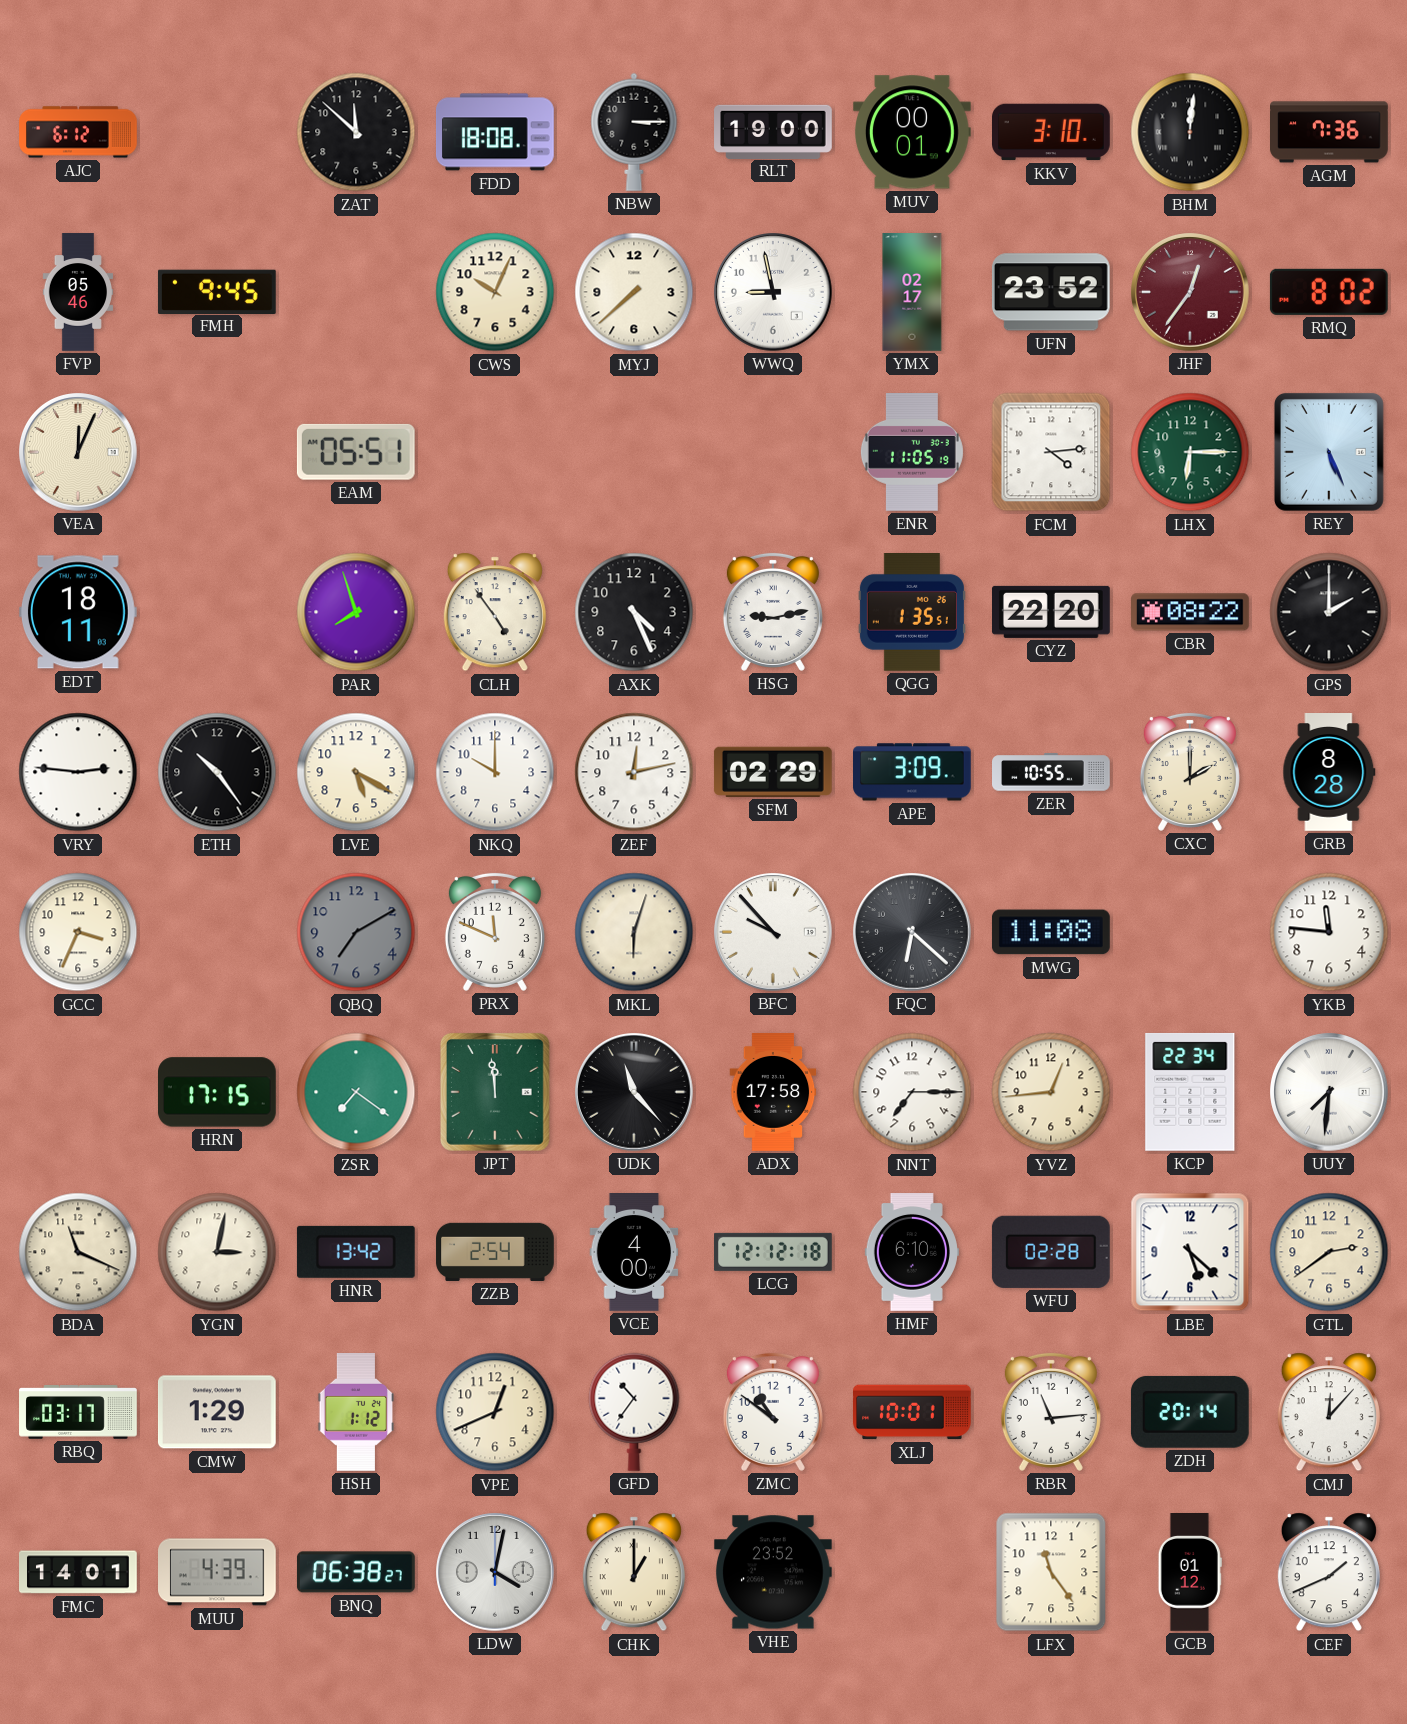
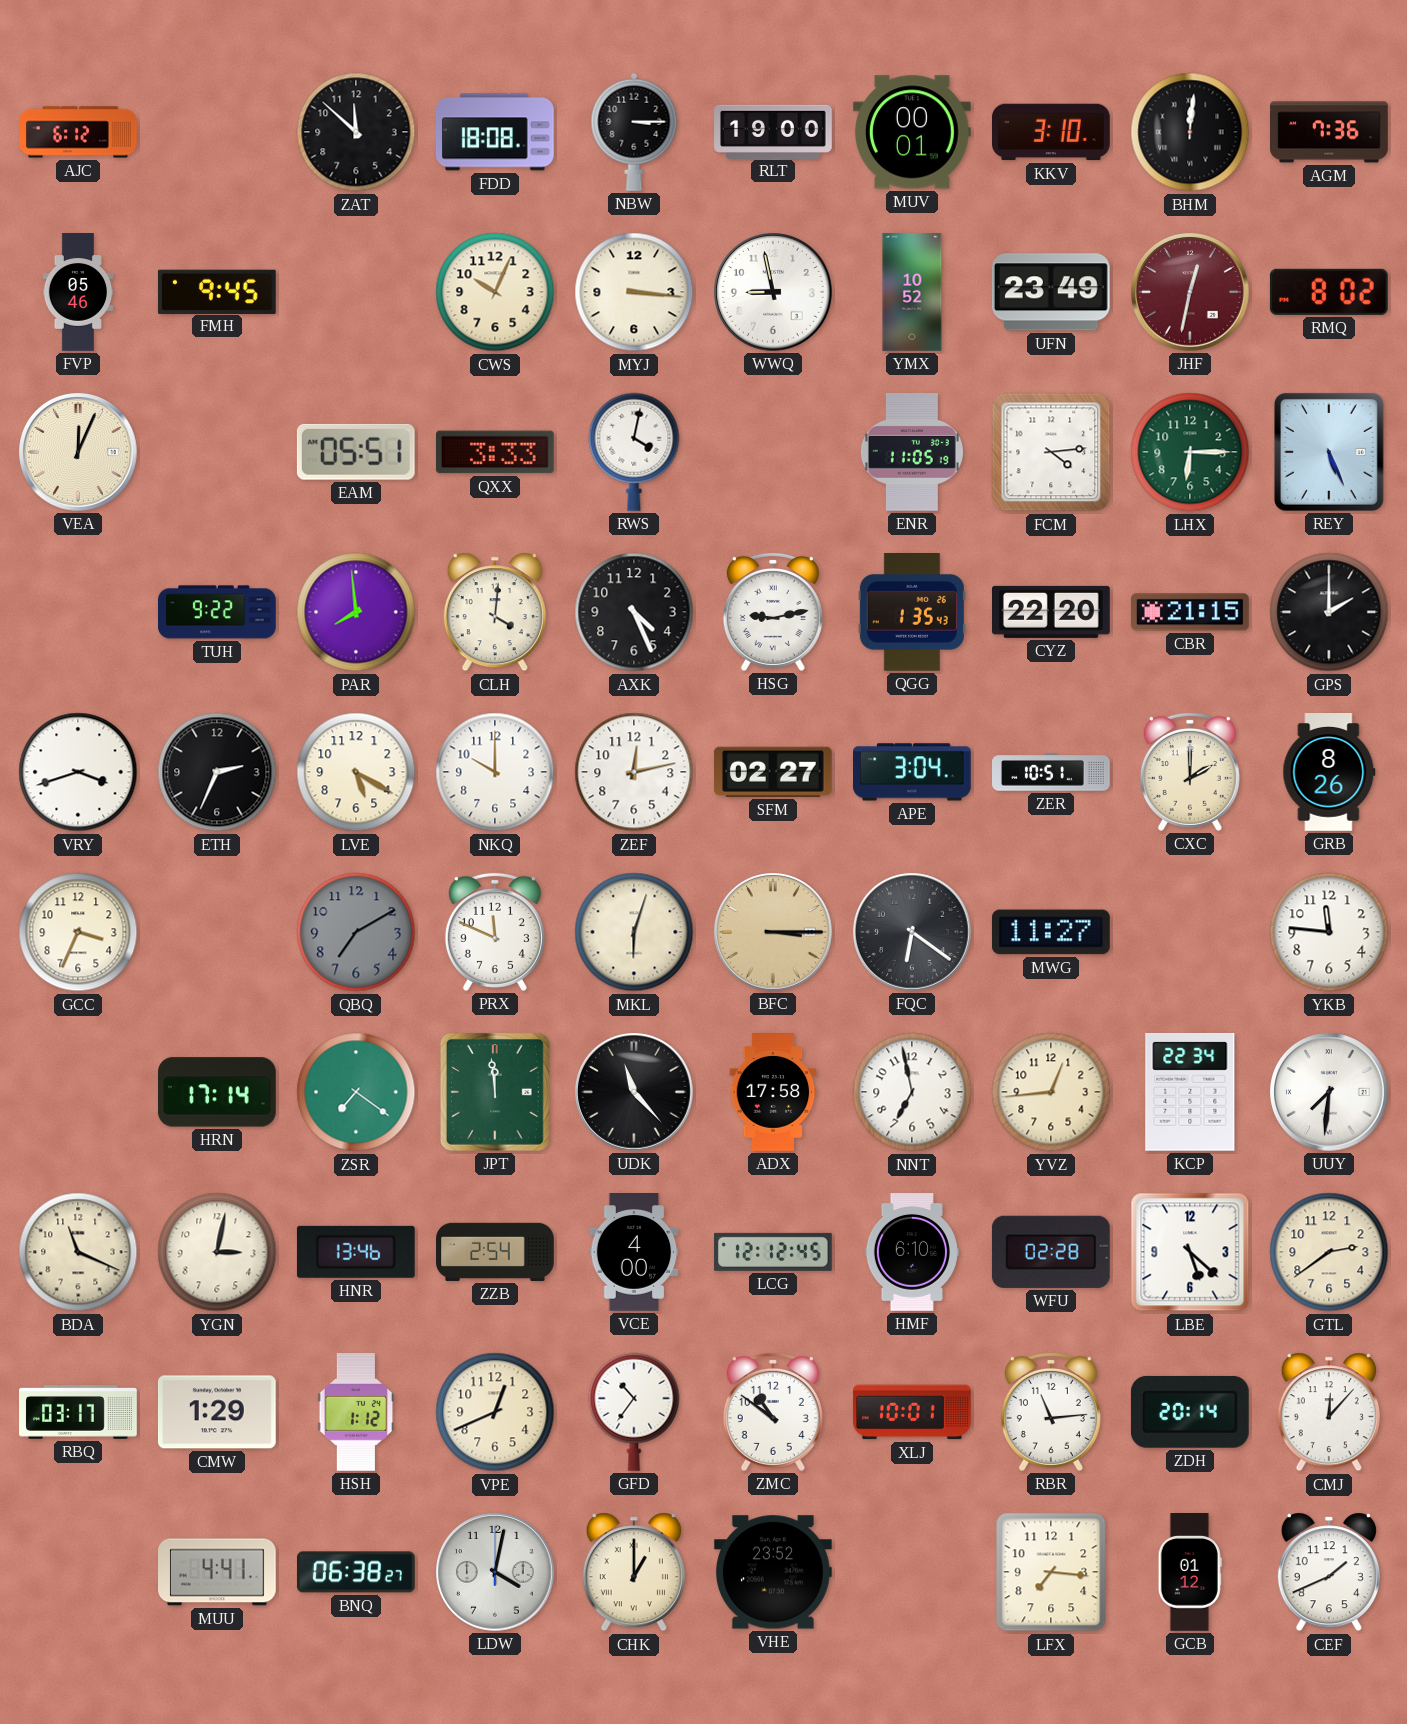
MYJ: 7:38 -> 3:16 (634, 292)
YMX: 02:17 -> 10:52 (912, 292)
UFN: 23:52 -> 23:49 (1051, 292)
JHF: 12:36 -> 12:32 (1191, 293)
QXX: none -> 3:33 (495, 452)
RWS: none -> 4:02 (634, 452)
EDT: 18:11 -> none (78, 612)
TUH: none -> 9:22 (218, 612)
PAR: 7:57 -> 7:59 (356, 612)
CLH: 4:54 -> 4:01 (495, 612)
QGG: 1:35:51 -> 1:35:43 (912, 613)
CBR: 08:22 -> 21:15 (1191, 612)
VRY: 2:46 -> 3:42 (78, 772)
ETH: 10:24 -> 2:34 (217, 772)
SFM: 02:29 -> 02:27 (773, 772)
APE: 3:09 -> 3:04 (913, 772)
ZER: 10:55 -> 10:51 (1052, 772)
GRB: 8:28 -> 8:26 (1329, 773)
BFC: 9:53 -> 3:15 (774, 933)
BFC dial: white -> champagne (774, 933)
FQC: 6:22 -> 6:21 (913, 933)
MWG: 11:08 -> 11:27 (1051, 932)
HRN: 17:15 -> 17:14 (218, 1092)
NNT: 7:15 -> 6:58 (912, 1092)
HNR: 13:42 -> 13:46 (356, 1252)
LCG: 12:12:18 -> 12:12:45 (774, 1252)
FMC: 14:01 -> none (79, 1572)
MUU: 4:39 -> 4:41 (218, 1572)
LFX: 11:24 -> 7:16 (1051, 1572)
